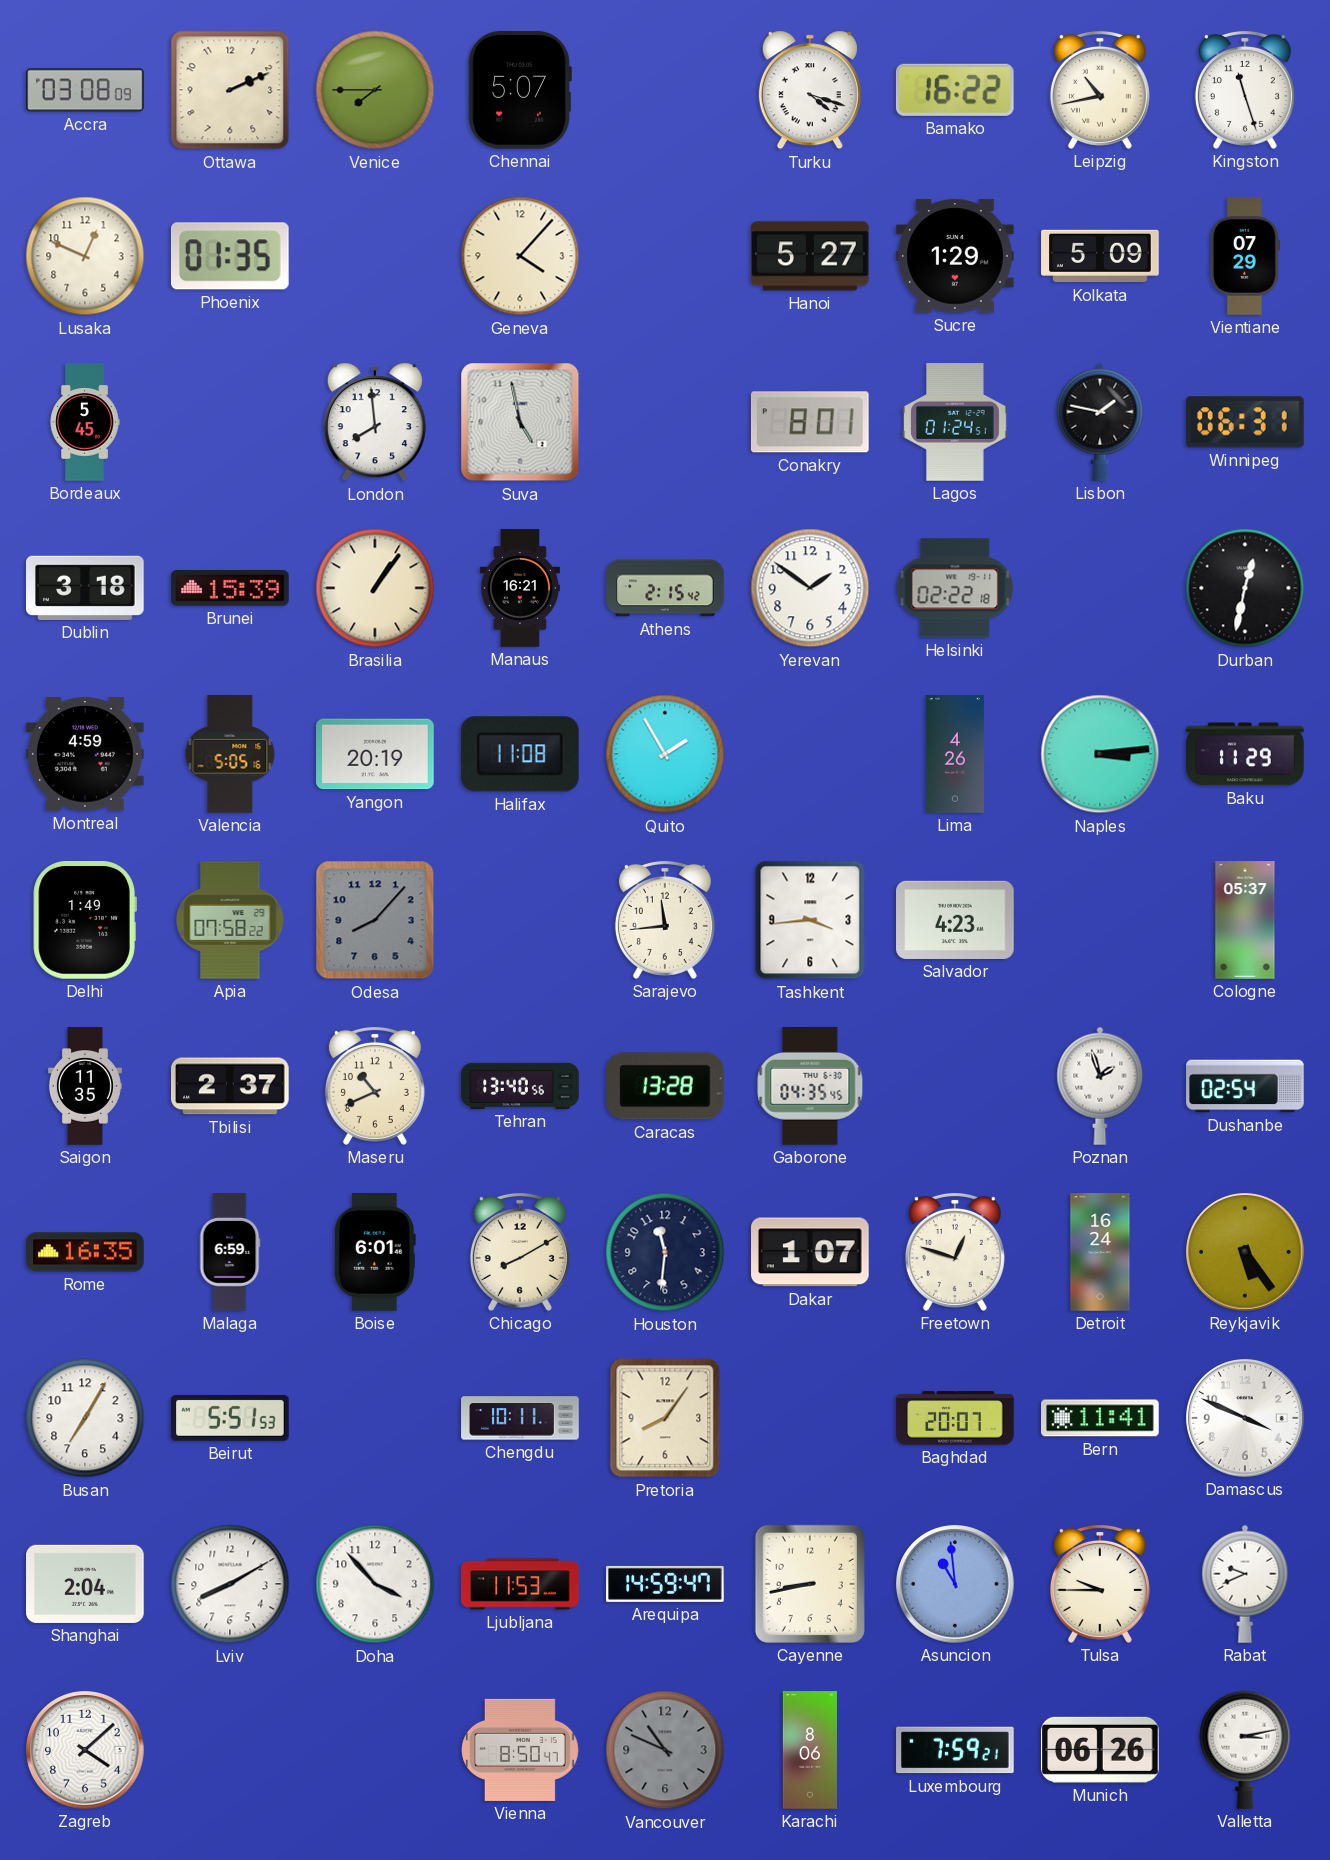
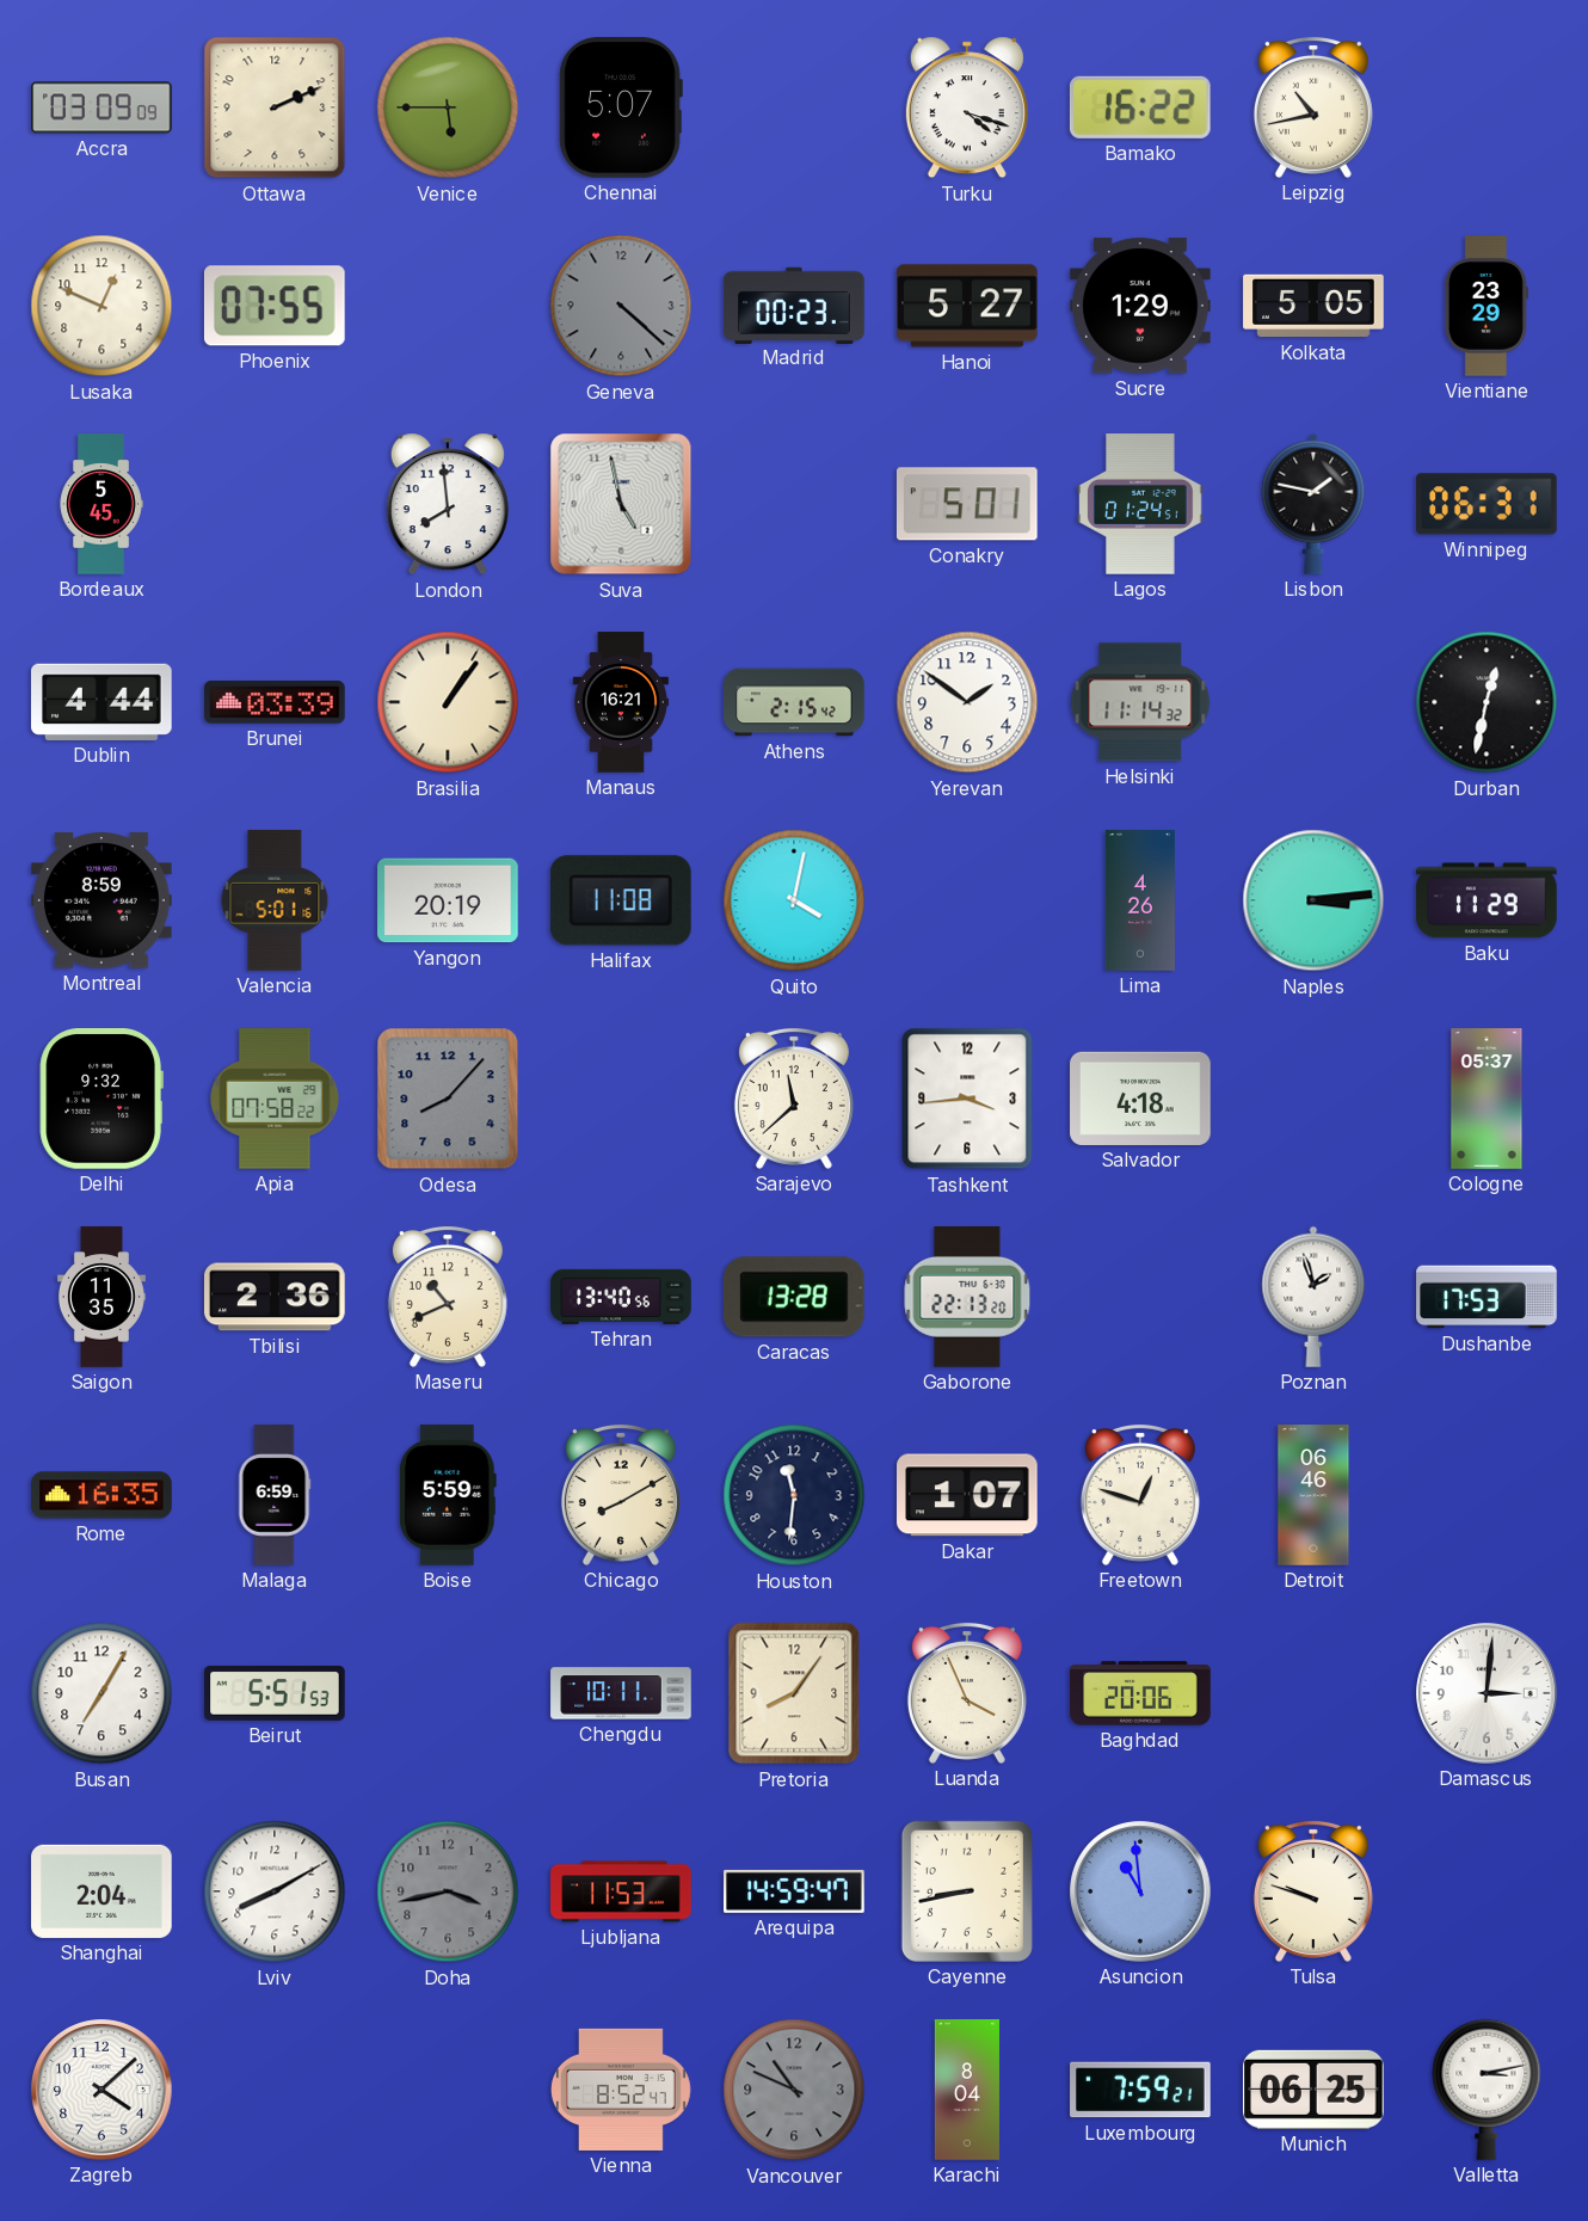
Accra: 03:08 -> 03:09 (101, 107)
Venice: 7:45 -> 5:45 (448, 107)
Kingston: 11:27 -> none (1245, 90)
Phoenix: 01:35 -> 07:55 (275, 306)
Geneva: 4:07 -> 4:22 (621, 306)
Geneva dial: cream -> grey (621, 306)
Madrid: none -> 00:23 (794, 304)
Kolkata: 5:09 -> 5:05 (1313, 306)
Vientiane: 07:29 -> 23:29 (1487, 306)
Conakry: 8:01 -> 5:01 (967, 504)
Dublin: 3:18 -> 4:44 (103, 702)
Brunei: 15:39 -> 03:39 (275, 702)
Helsinki: 02:22 -> 11:14 (1140, 702)
Montreal: 4:59 -> 8:59 (101, 900)
Valencia: 5:05 -> 5:01 (275, 900)
Quito: 1:55 -> 4:02 (794, 900)
Delhi: 1:49 -> 9:32 (101, 1100)
Sarajevo: 11:44 -> 11:38 (794, 1099)
Salvador: 4:23 -> 4:18 (1140, 1099)
Tbilisi: 2:37 -> 2:36 (276, 1297)
Gaborone: 04:35 -> 22:13 (967, 1298)
Dushanbe: 02:54 -> 17:53 (1487, 1297)
Boise: 6:01 -> 5:59 (448, 1495)
Detroit: 16:24 -> 06:46 (1313, 1495)
Reykjavik: 5:24 -> none (1245, 1252)
Luanda: none -> 3:56 (967, 1693)
Baghdad: 20:07 -> 20:06 (1140, 1693)
Bern: 11:41 -> none (1100, 1418)
Damascus: 3:49 -> 3:01 (1487, 1693)
Doha: 3:53 -> 3:43 (448, 1891)
Doha dial: white -> grey (448, 1891)
Tulsa: 9:45 -> 9:48 (1313, 1891)
Rabat: 9:41 -> none (1245, 1584)
Vienna: 8:50 -> 8:52 (622, 2090)
Karachi: 8:06 -> 8:04 (966, 2090)
Munich: 06:26 -> 06:25 (1315, 2090)
